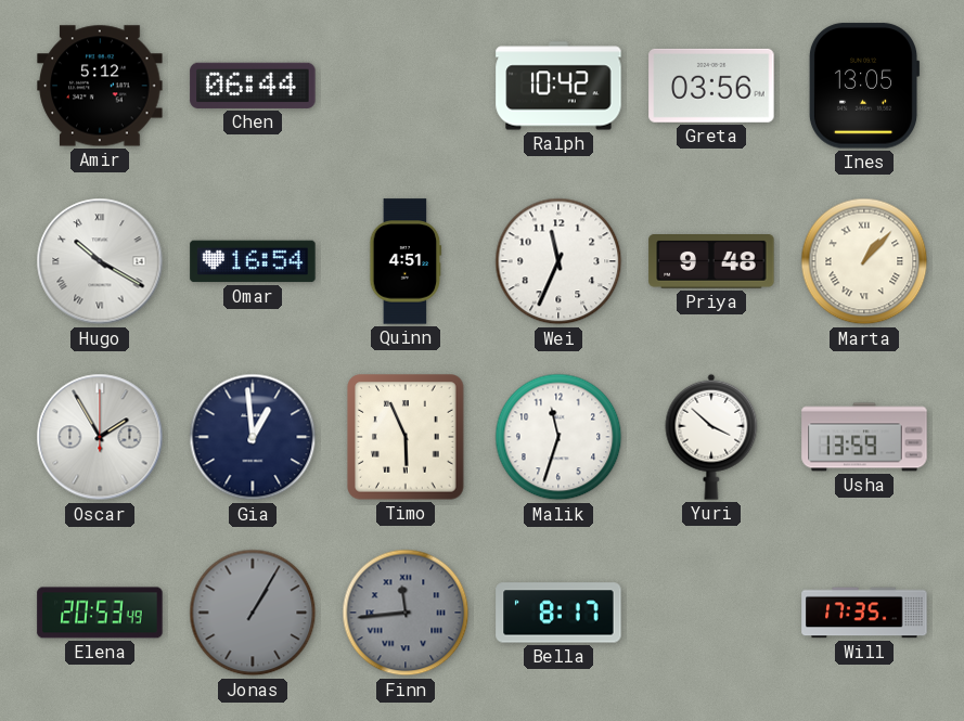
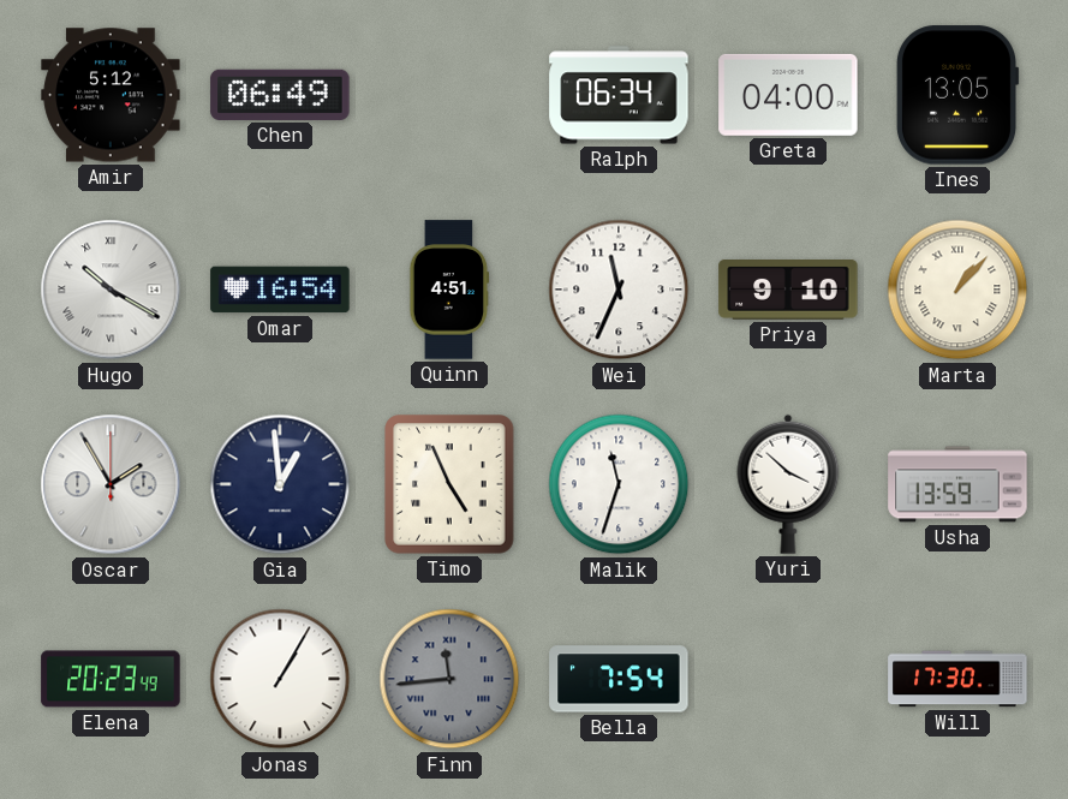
Chen: 06:44 -> 06:49 (280, 95)
Ralph: 10:42 -> 06:34 (619, 95)
Greta: 03:56 -> 04:00 (788, 95)
Priya: 9:48 -> 9:10 (788, 291)
Timo: 5:56 -> 4:56 (449, 484)
Elena: 20:53 -> 20:23 (111, 679)
Jonas dial: grey -> white (280, 679)
Bella: 8:17 -> 7:54 (619, 679)
Will: 17:35 -> 17:30 (957, 679)
